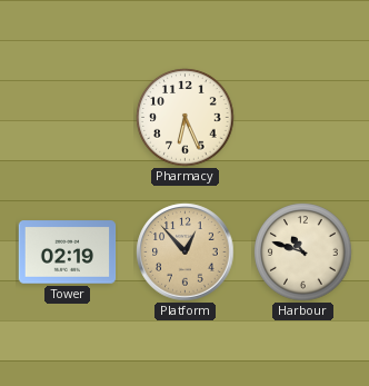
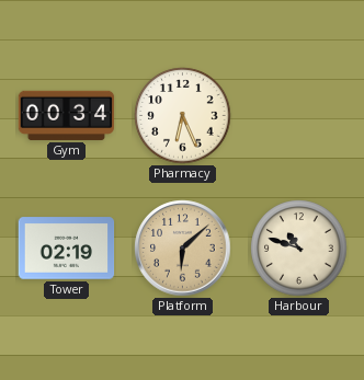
Gym: none -> 00:34 (67, 115)
Platform: 12:53 -> 6:08 (183, 249)
